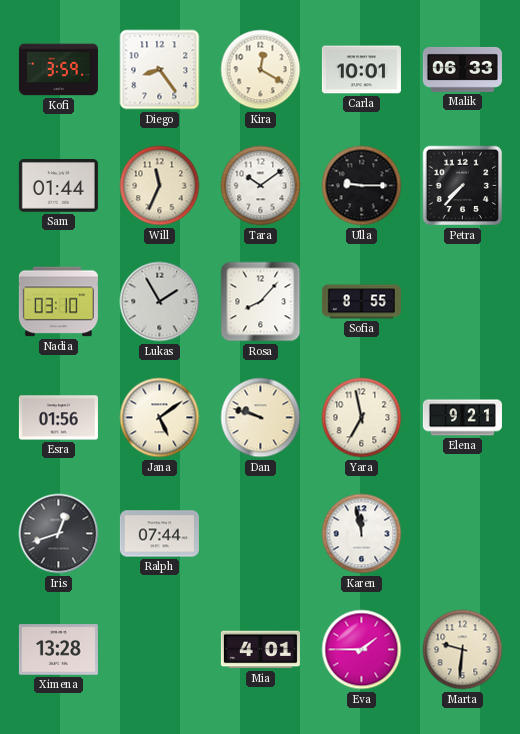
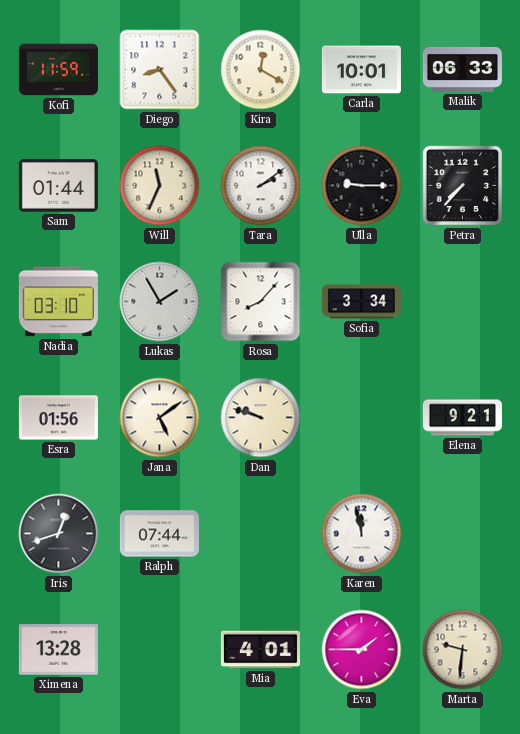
Kofi: 3:59 -> 11:59 (58, 70)
Tara: 10:09 -> 2:09 (261, 186)
Sofia: 8:55 -> 3:34 (361, 302)
Yara: 6:58 -> none (362, 418)
